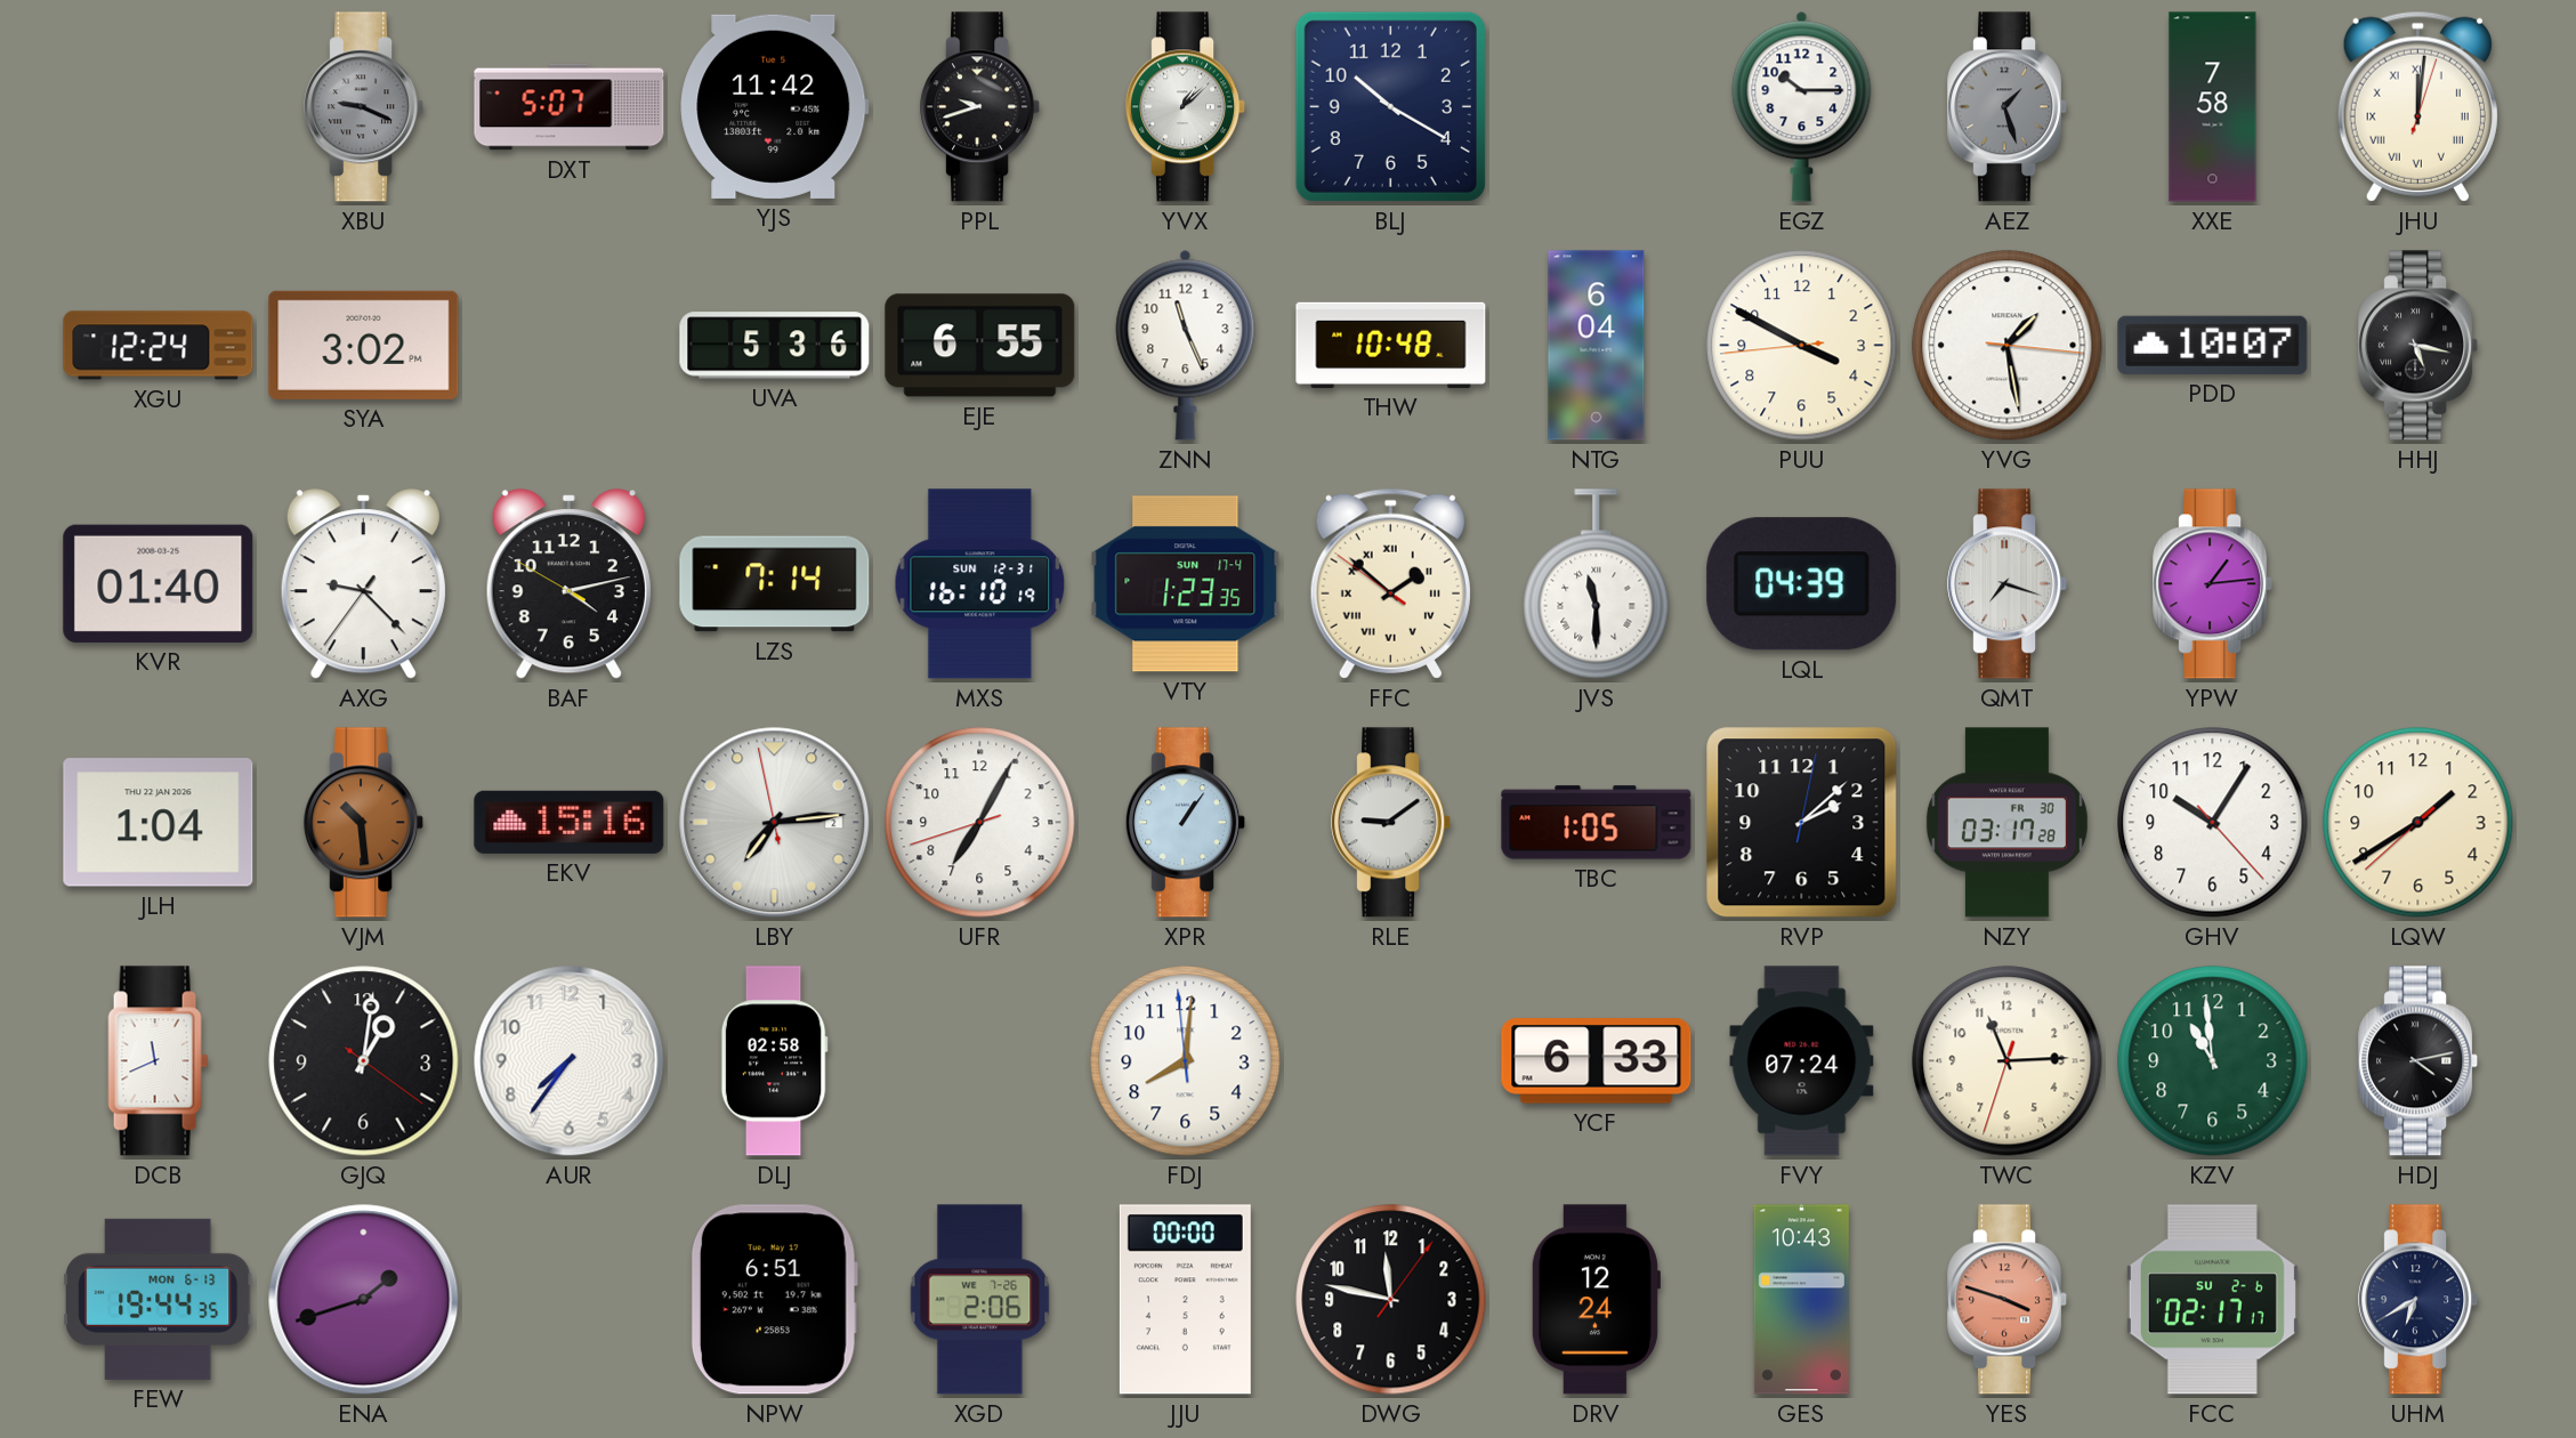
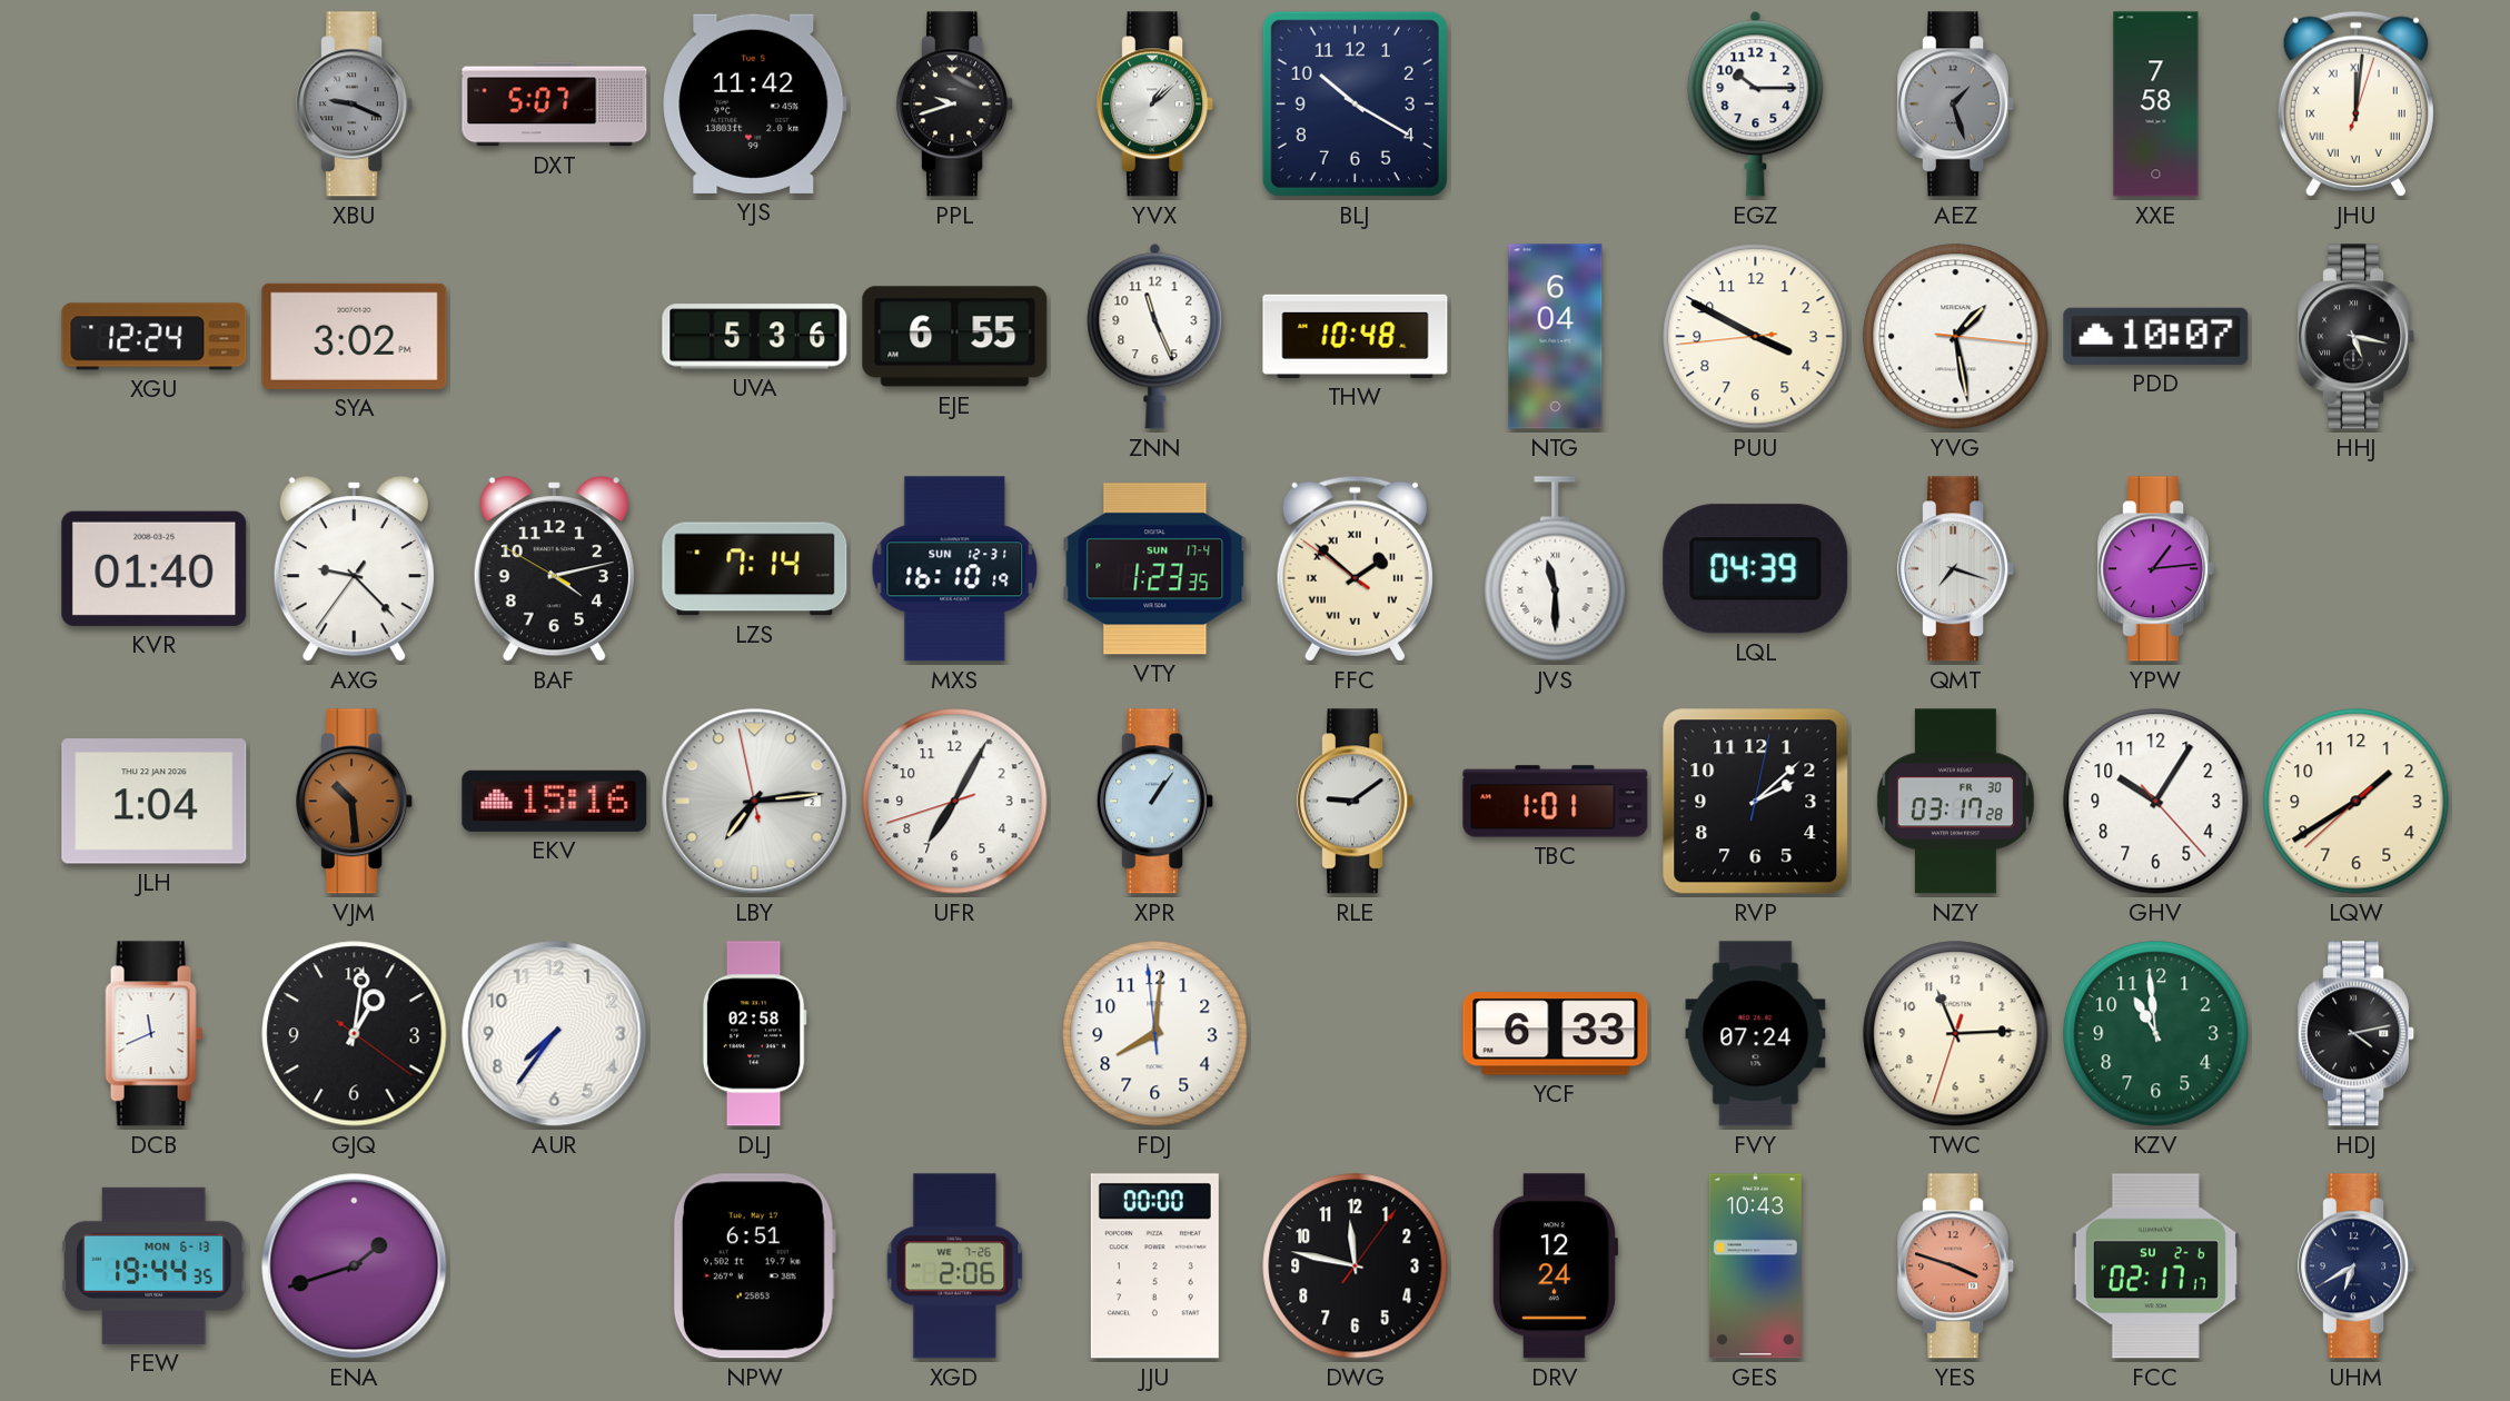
TBC: 1:05 -> 1:01 (1556, 802)
